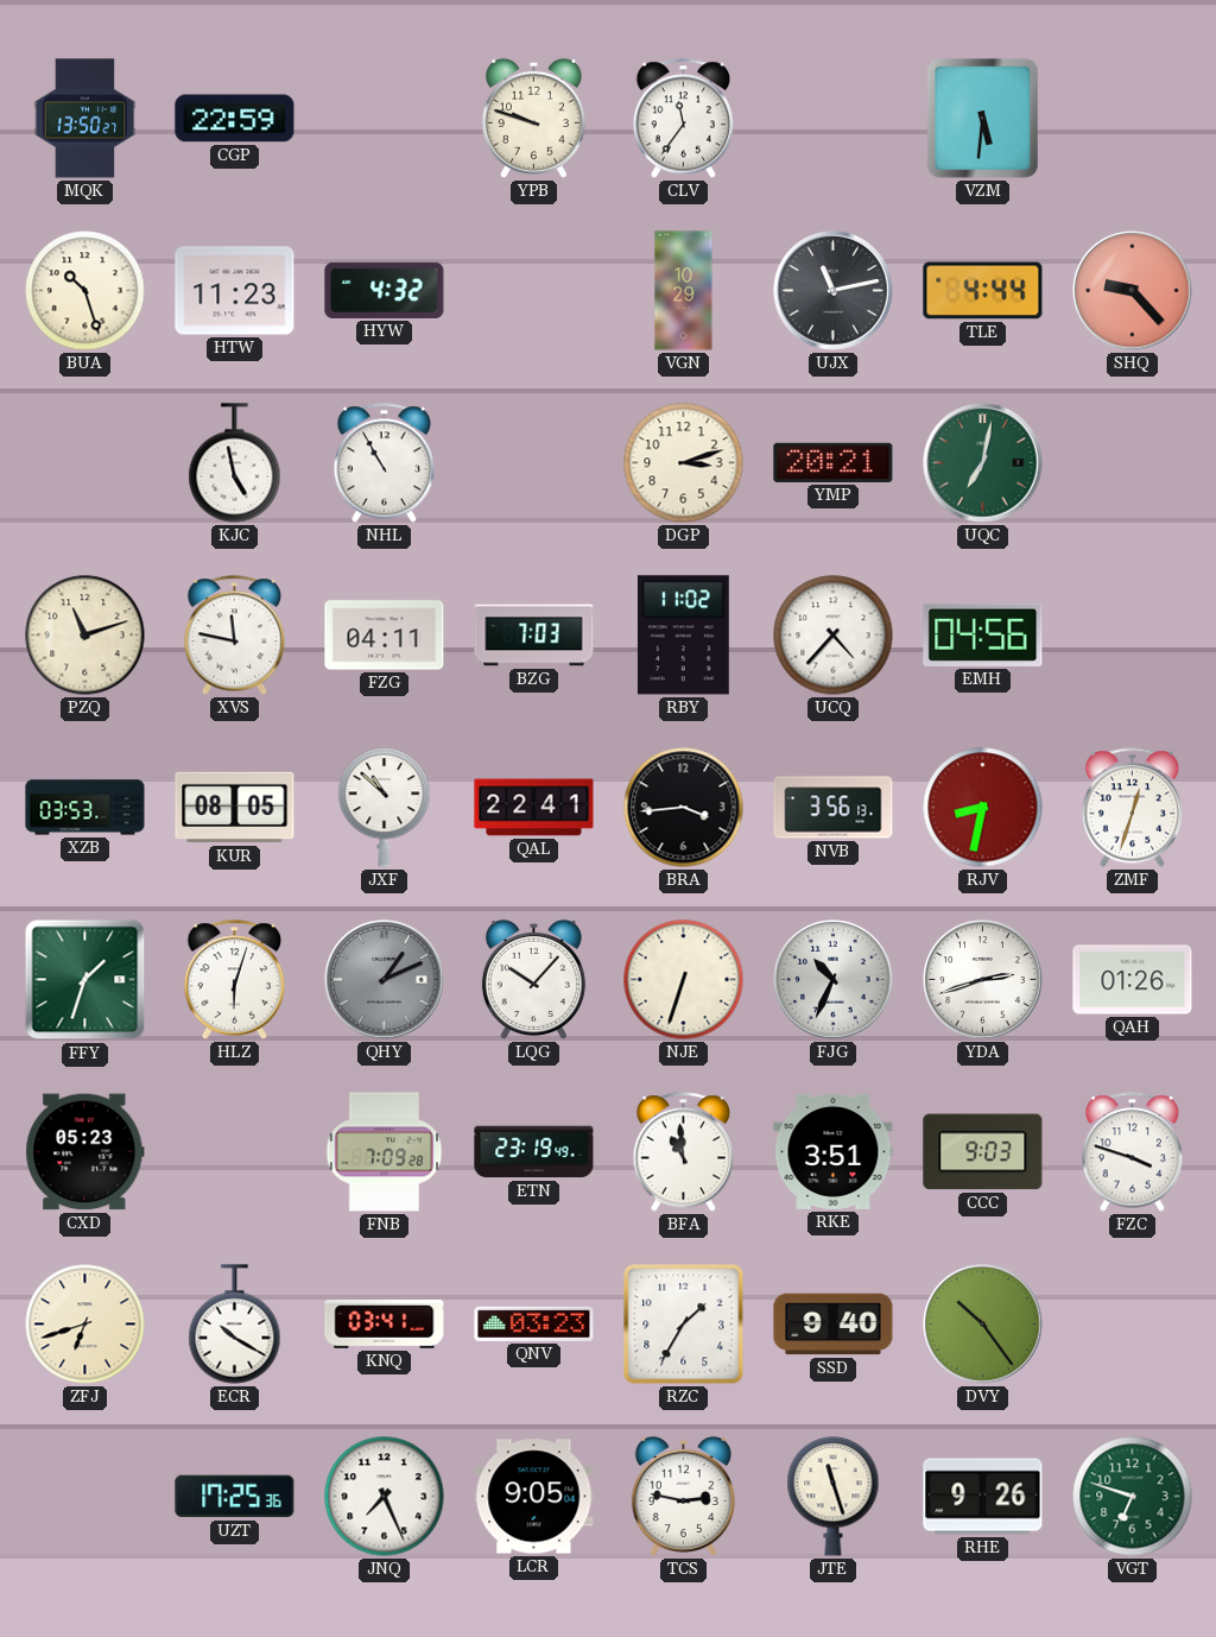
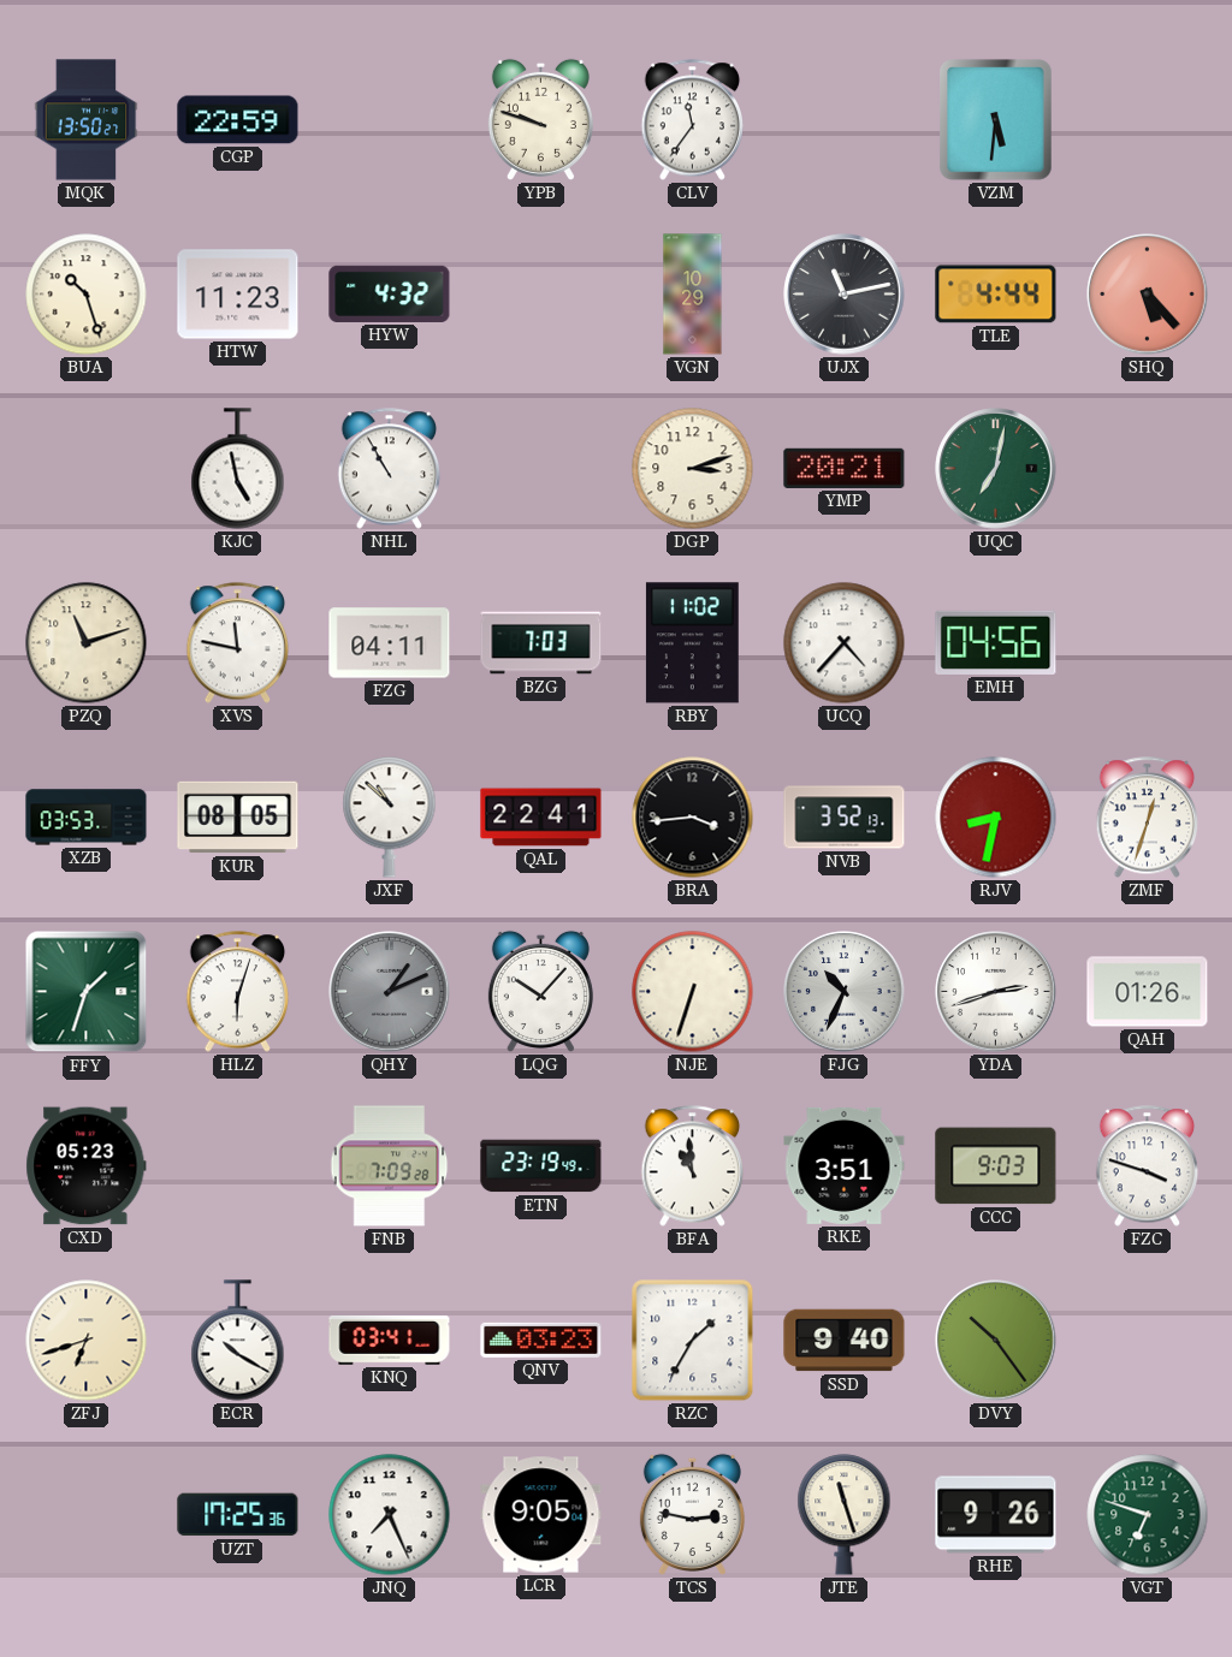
SHQ: 9:23 -> 5:23 (1148, 295)
NVB: 3:56 -> 3:52 (845, 818)
